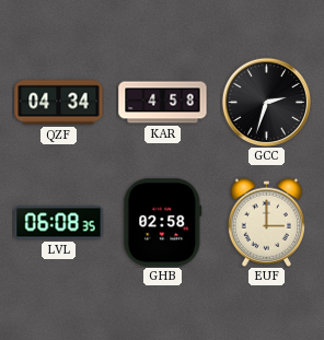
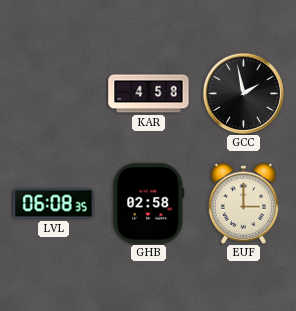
QZF: 04:34 -> none (59, 103)
GCC: 2:33 -> 1:58 (243, 93)
